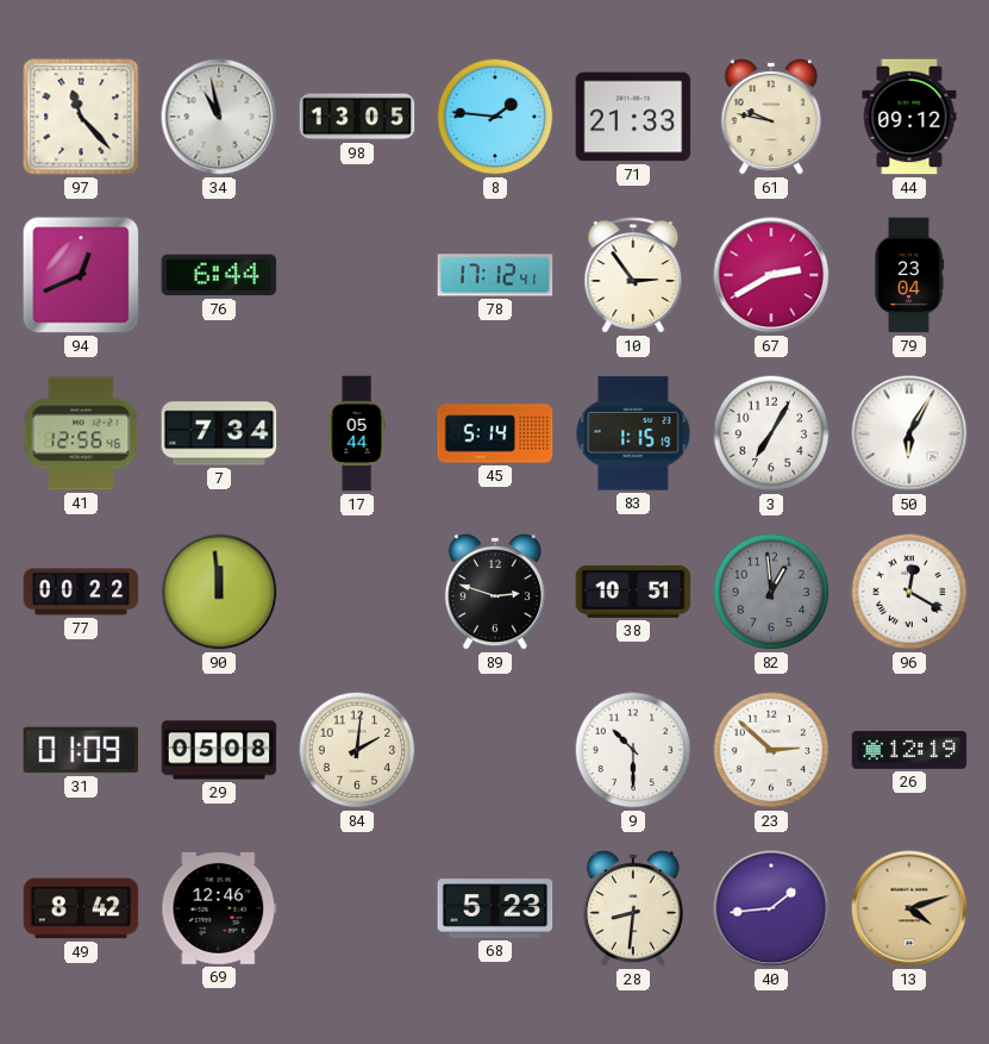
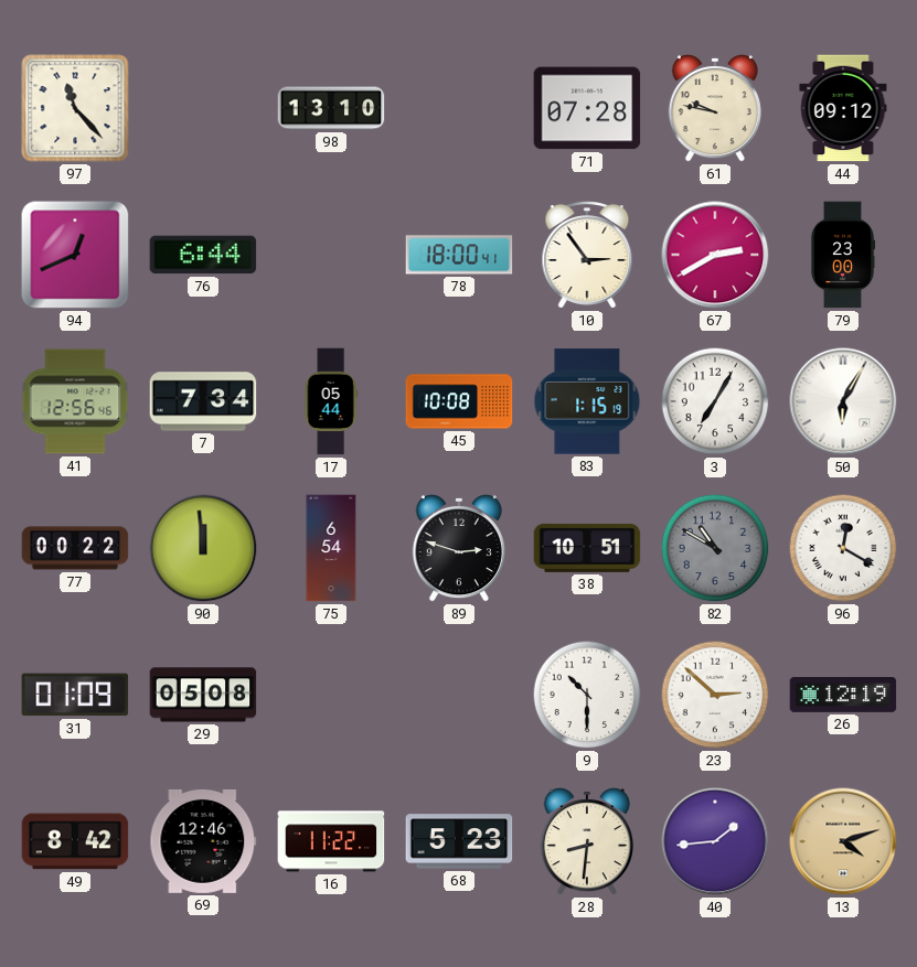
34: 10:58 -> none (219, 117)
98: 13:05 -> 13:10 (331, 108)
8: 1:46 -> none (495, 117)
71: 21:33 -> 07:28 (587, 108)
78: 17:12 -> 18:00 (459, 255)
79: 23:04 -> 23:00 (843, 255)
45: 5:14 -> 10:08 (459, 401)
75: none -> 6:54 (331, 548)
82: 12:59 -> 10:50 (715, 548)
84: 2:01 -> none (357, 750)
16: none -> 11:22 (331, 841)
